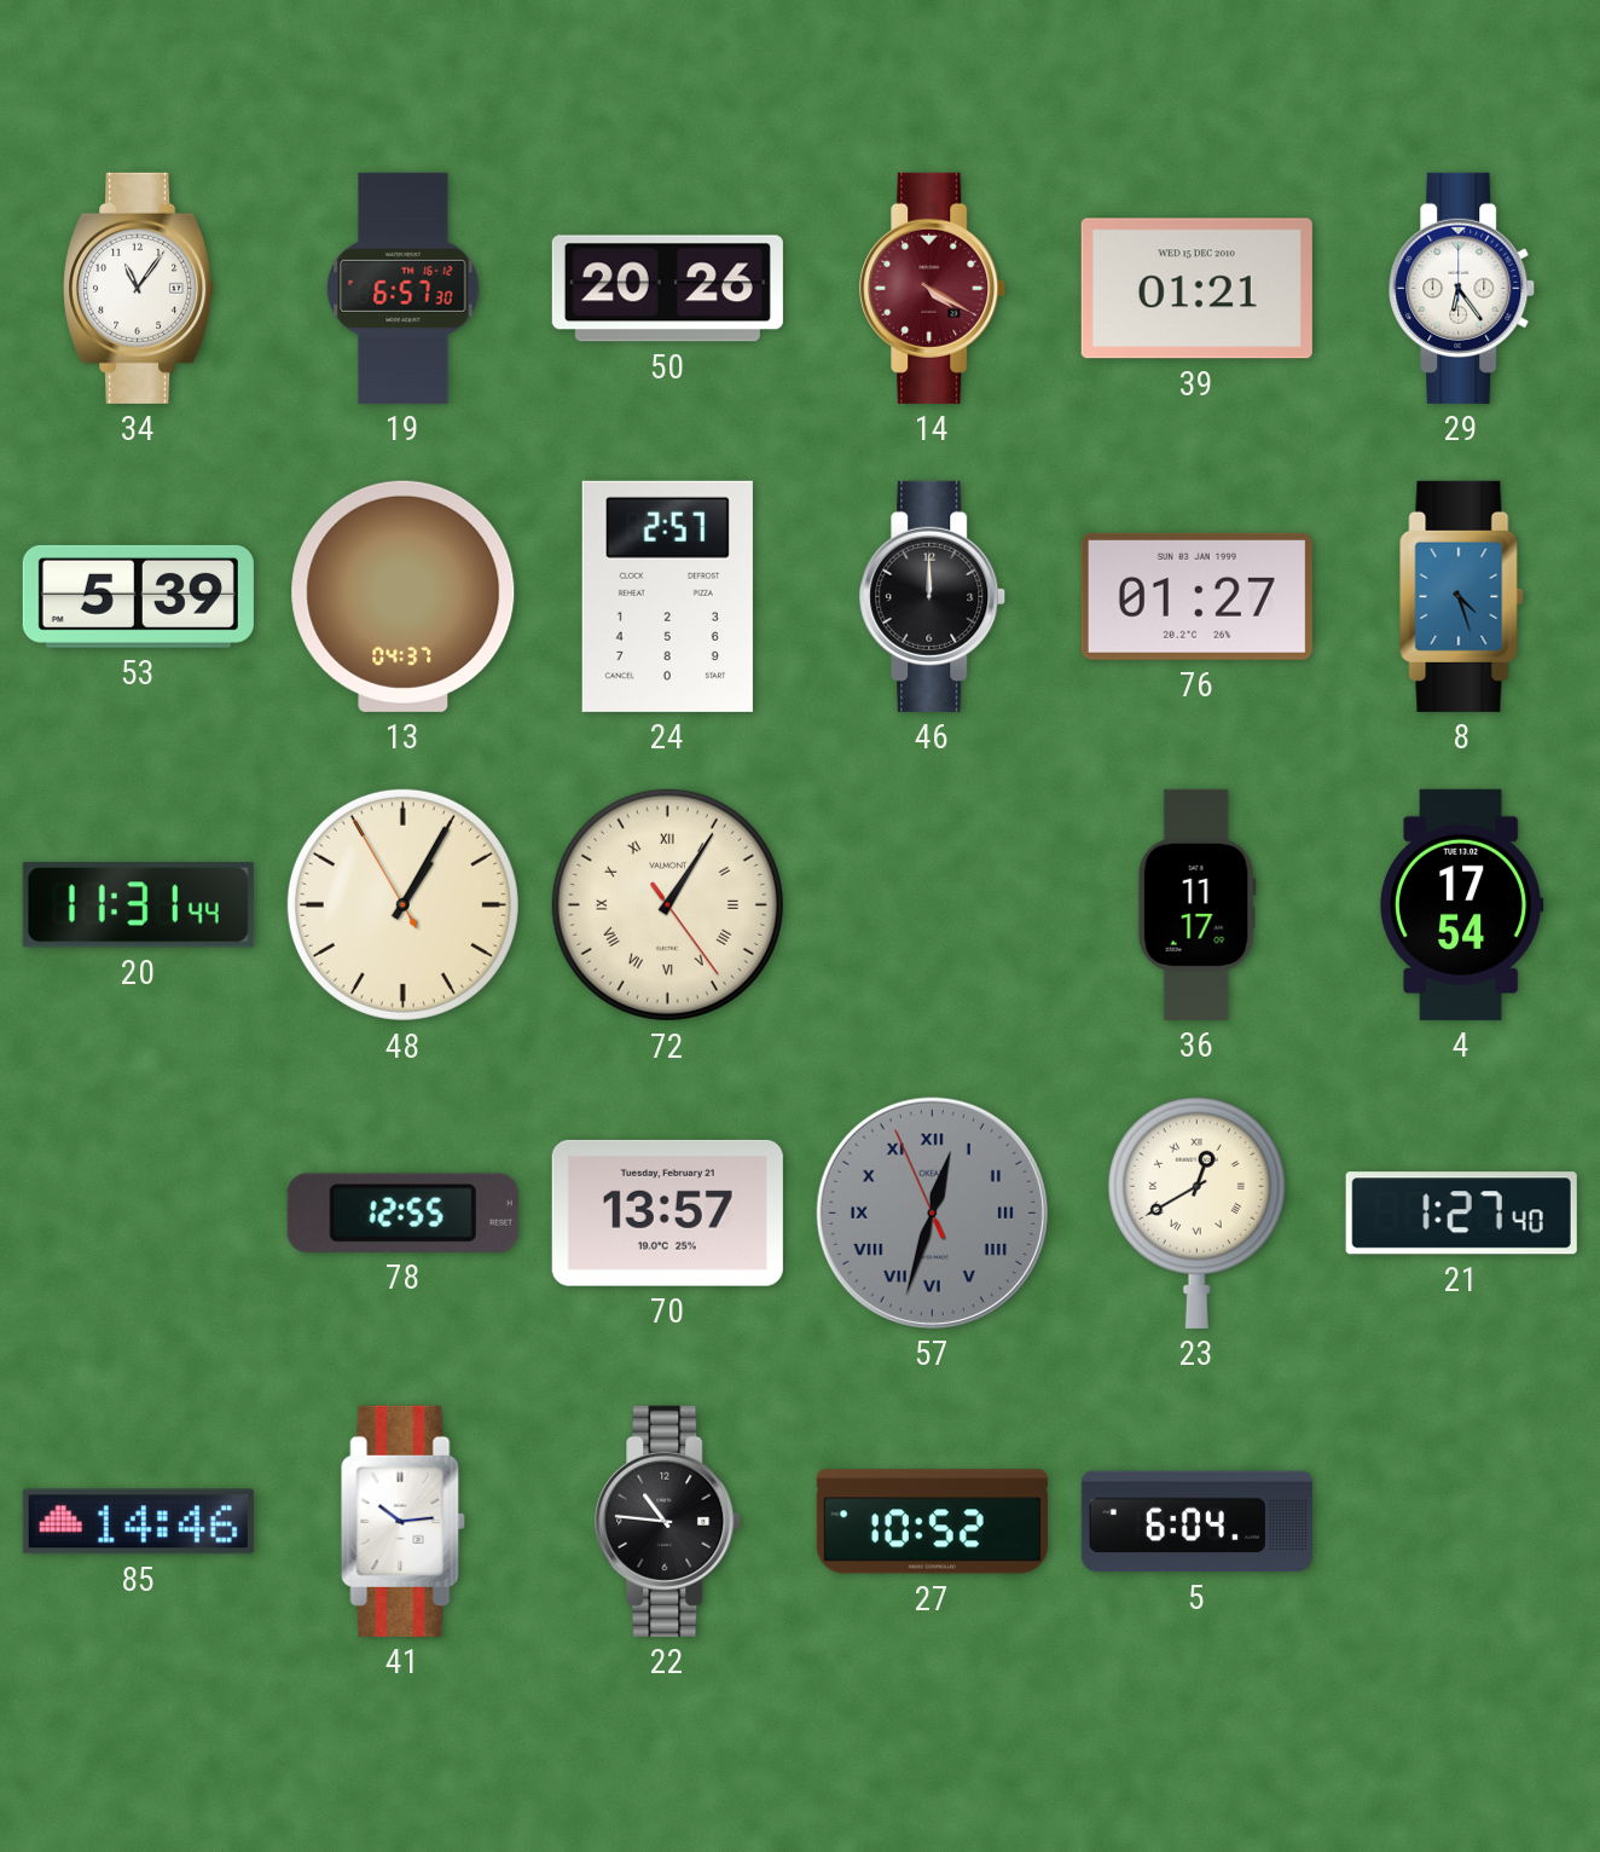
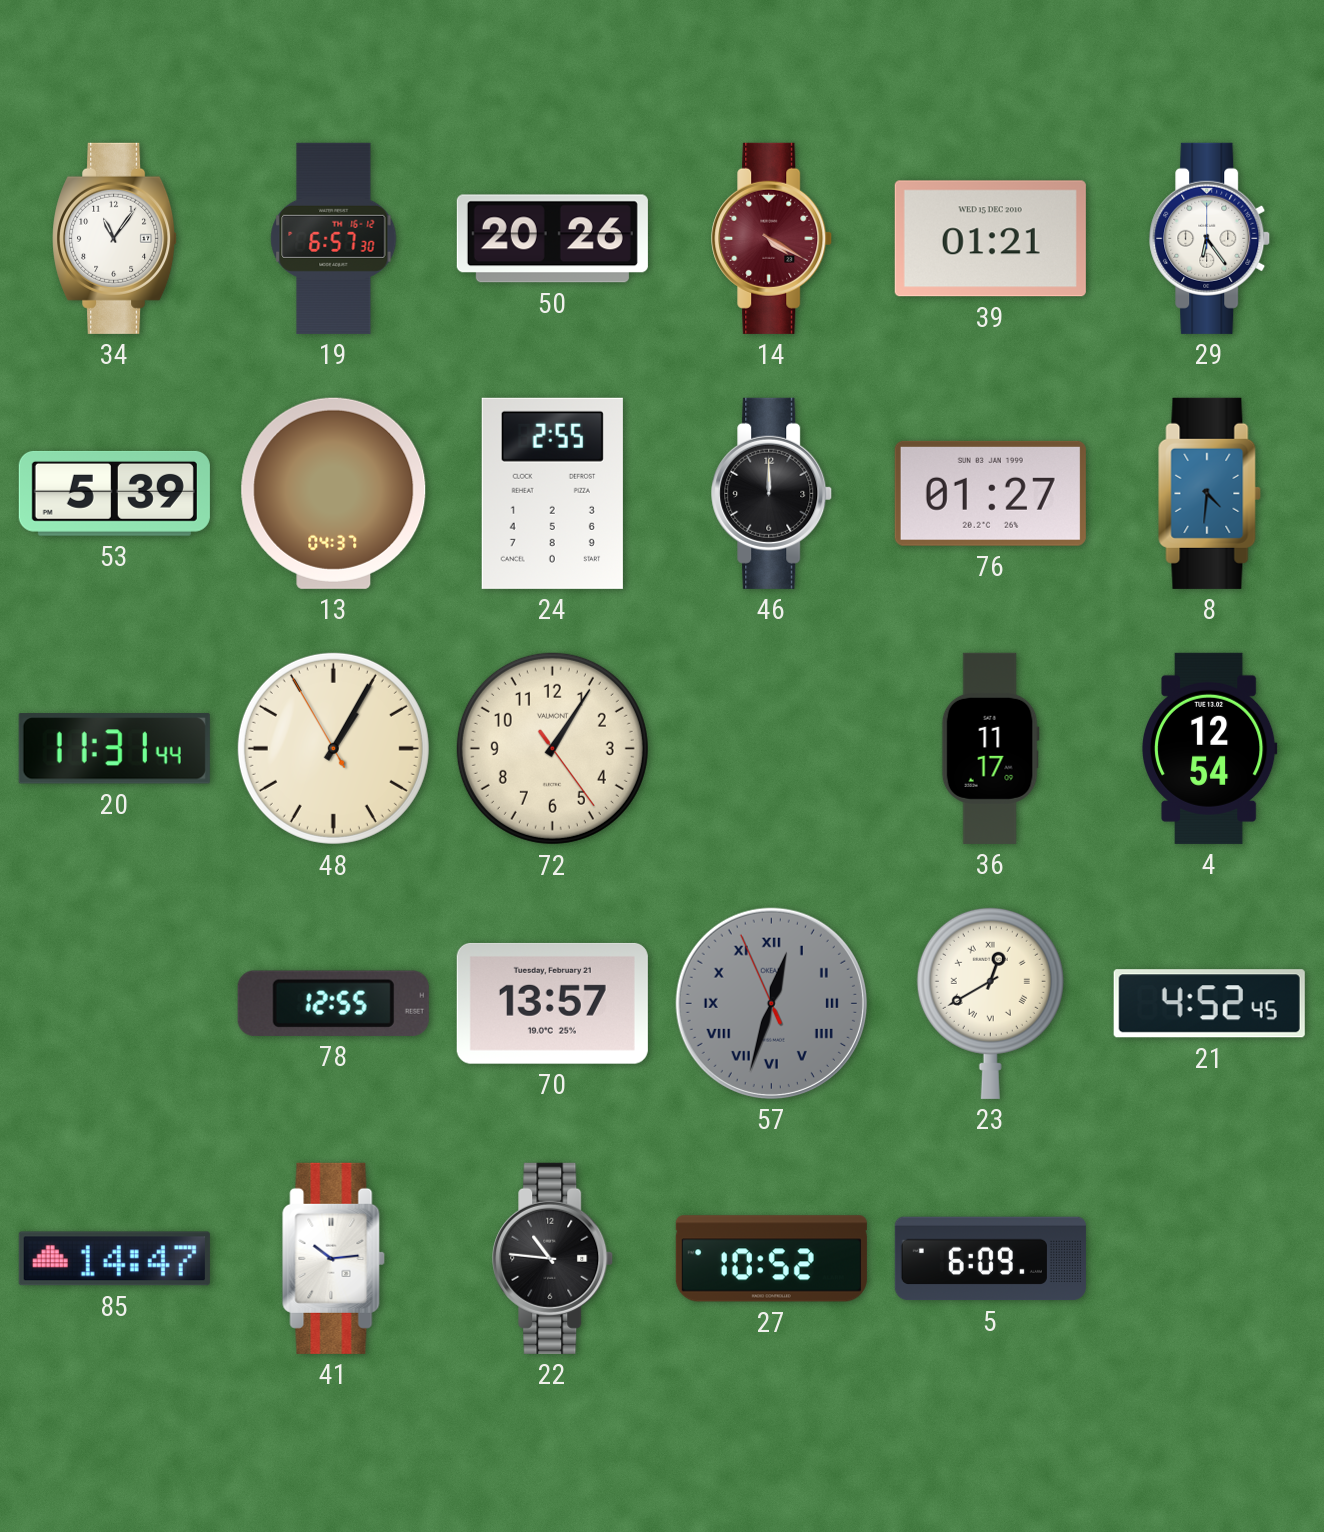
24: 2:57 -> 2:55 (552, 493)
8: 4:27 -> 4:31 (1210, 493)
72 numerals: Roman -> Arabic (552, 748)
4: 17:54 -> 12:54 (1210, 748)
21: 1:27 -> 4:52 (1209, 1004)
85: 14:46 -> 14:47 (114, 1259)
5: 6:04 -> 6:09 (990, 1259)
